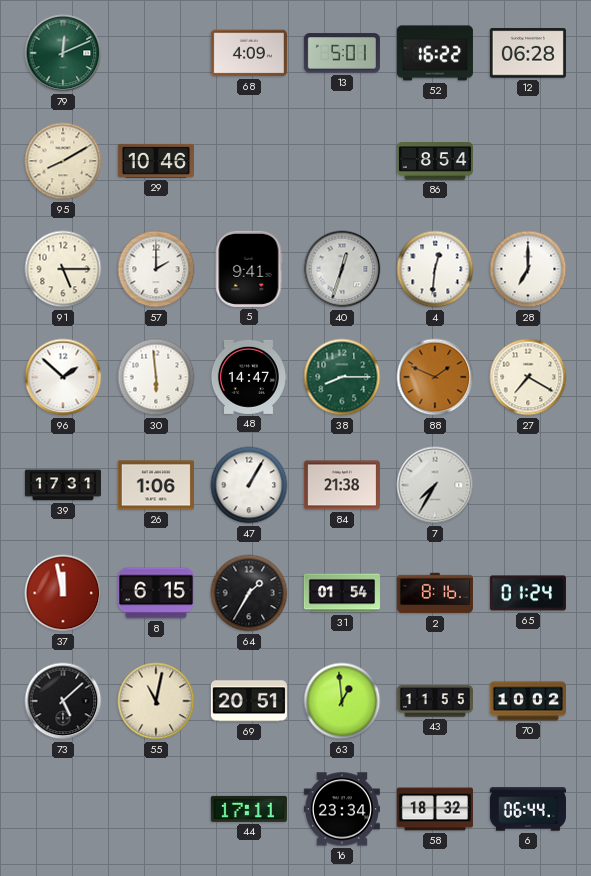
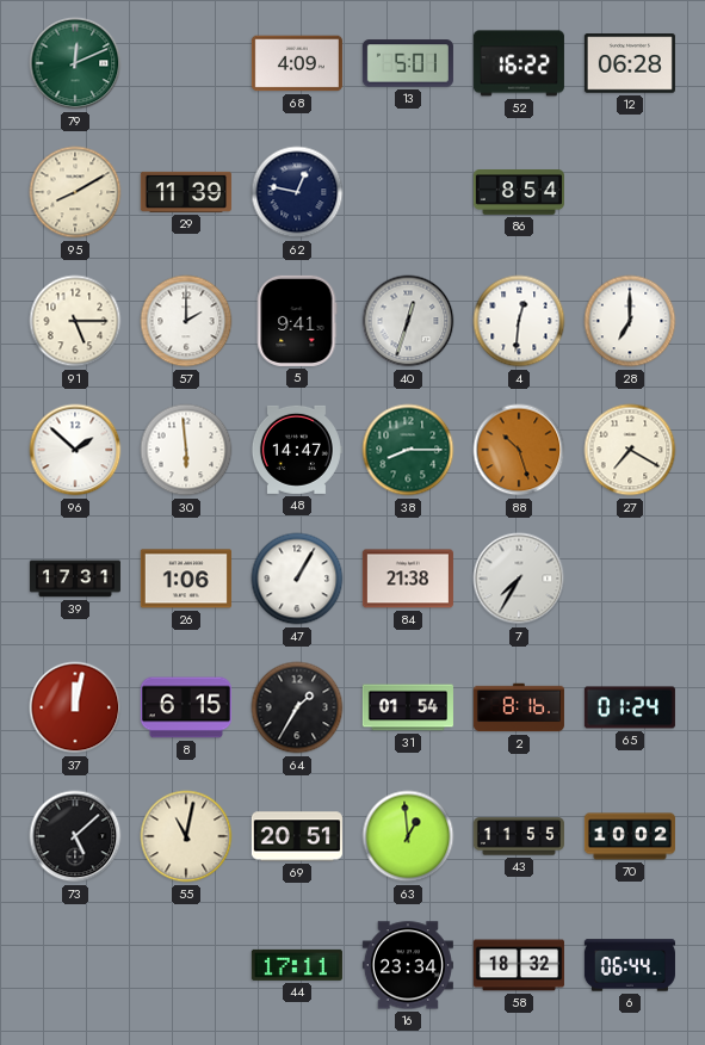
29: 10:46 -> 11:39 (186, 192)
62: none -> 12:47 (297, 192)
88: 1:49 -> 10:27 (519, 450)
37: 11:58 -> 12:02 (75, 707)
